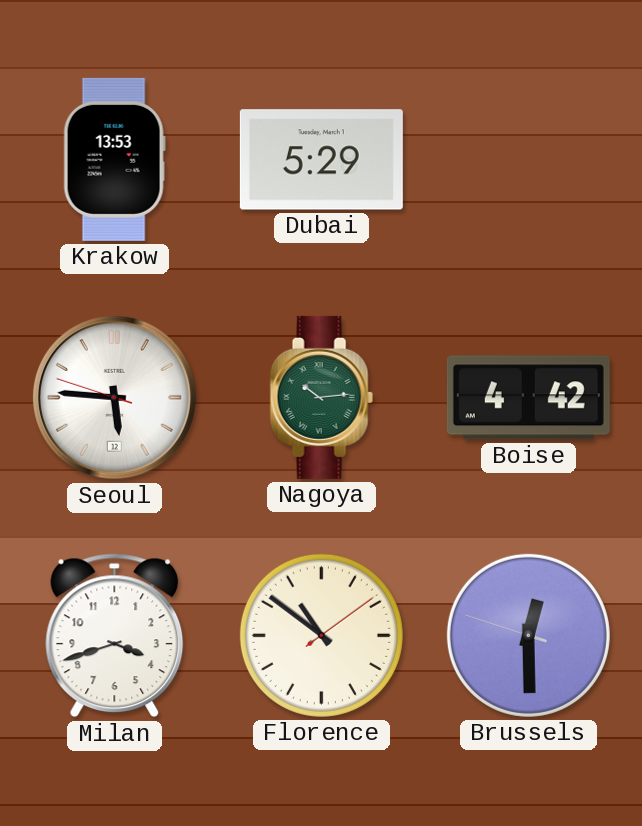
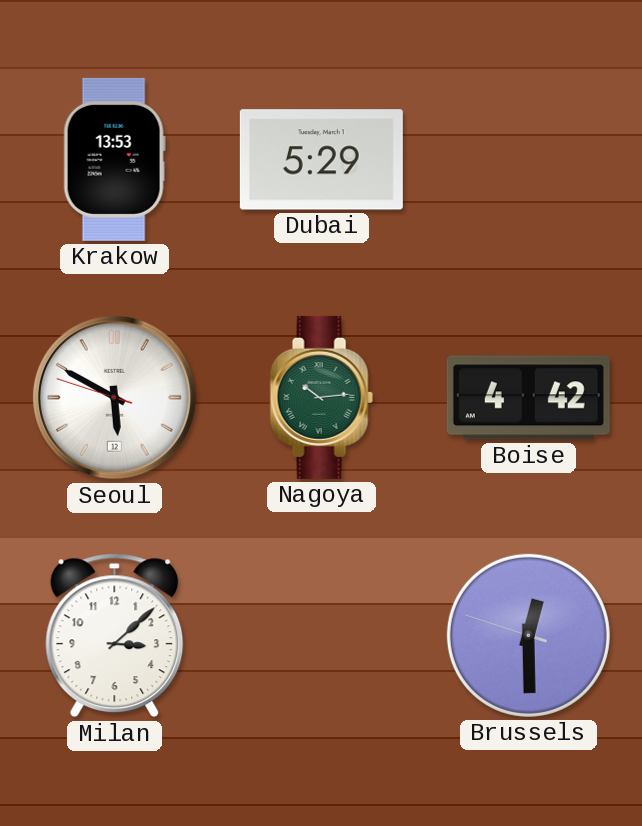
Seoul: 5:45 -> 5:49 (114, 397)
Milan: 3:42 -> 3:08 (115, 636)
Florence: 10:51 -> none (321, 635)
